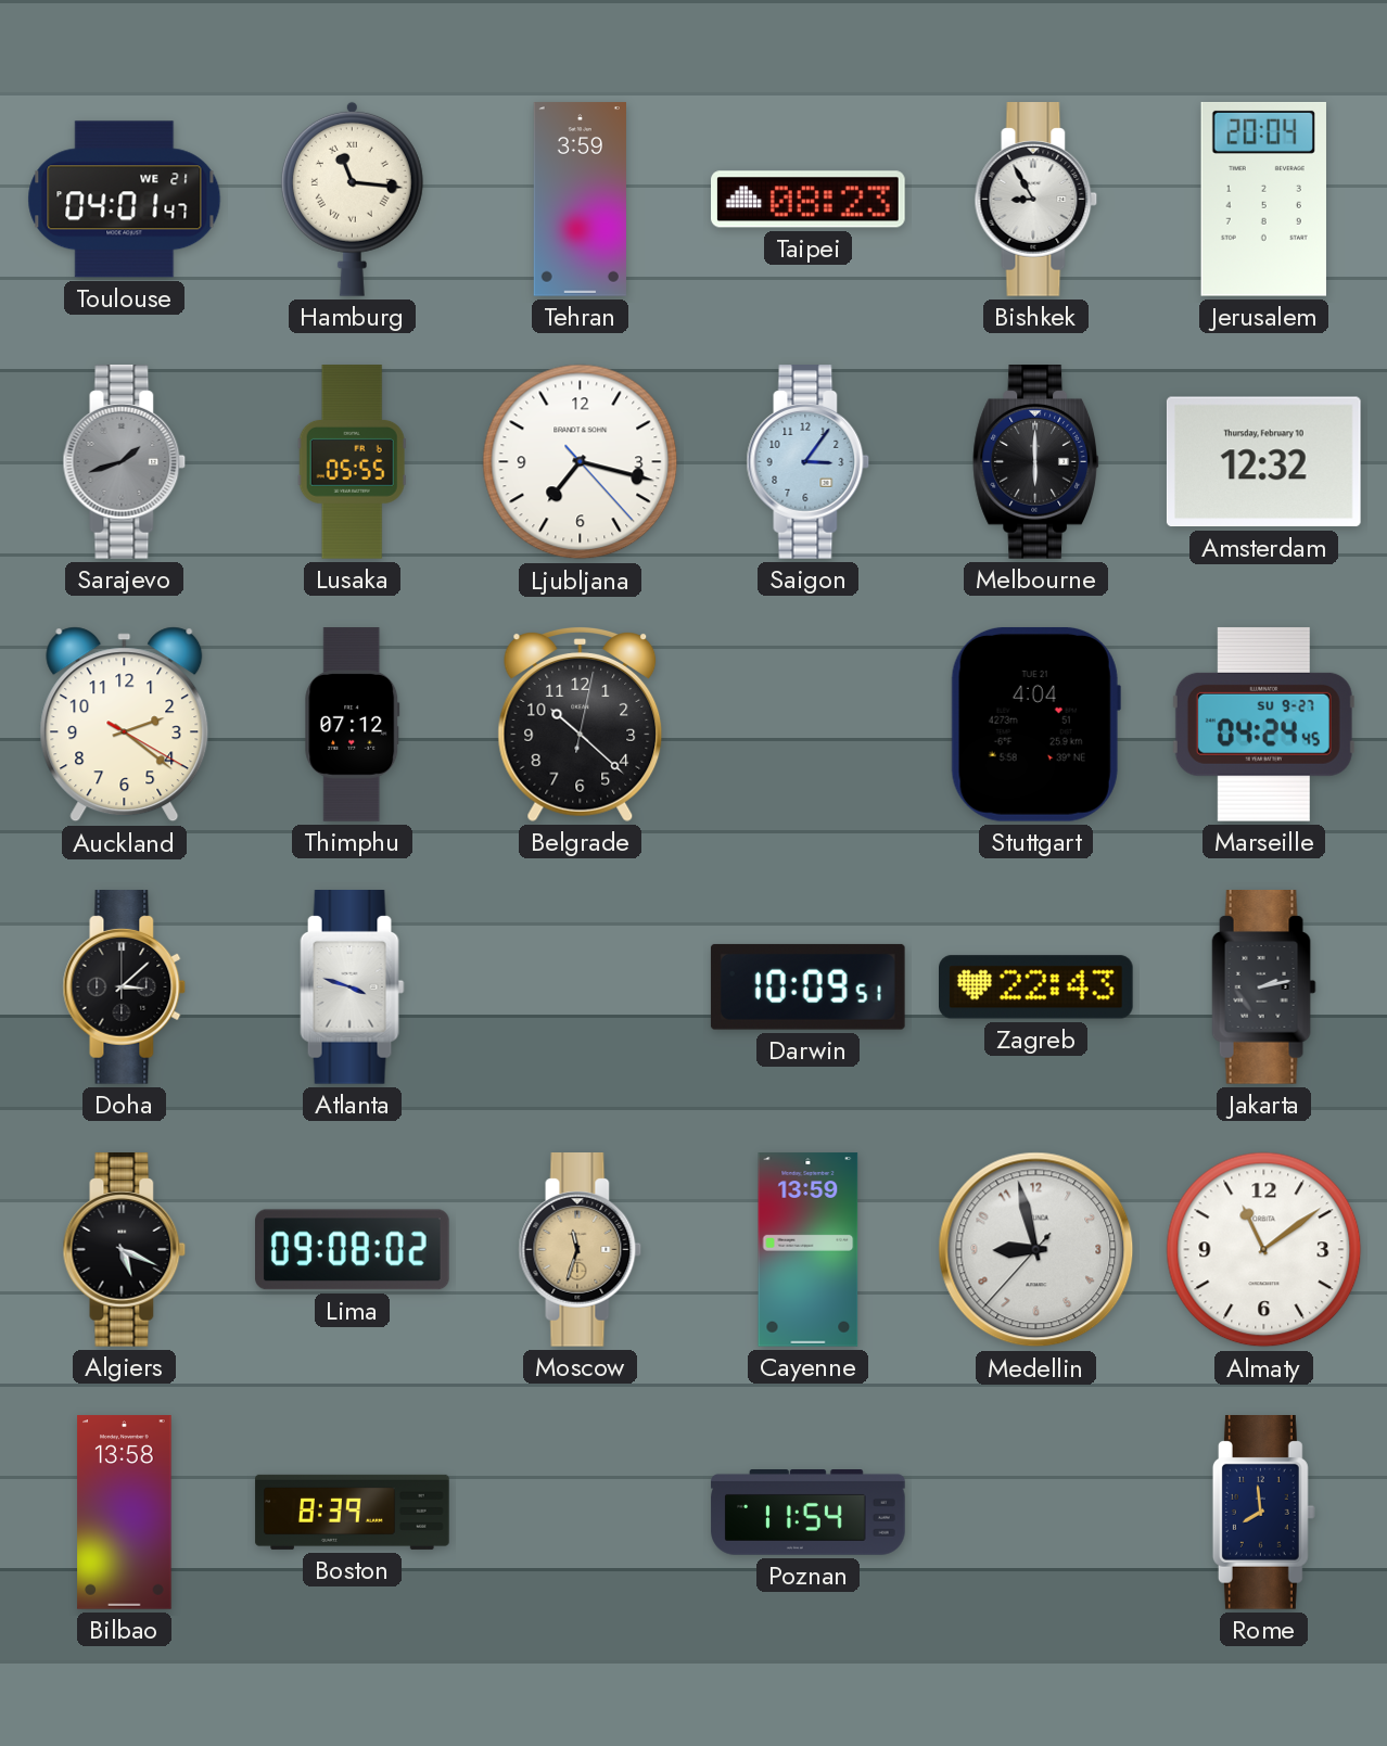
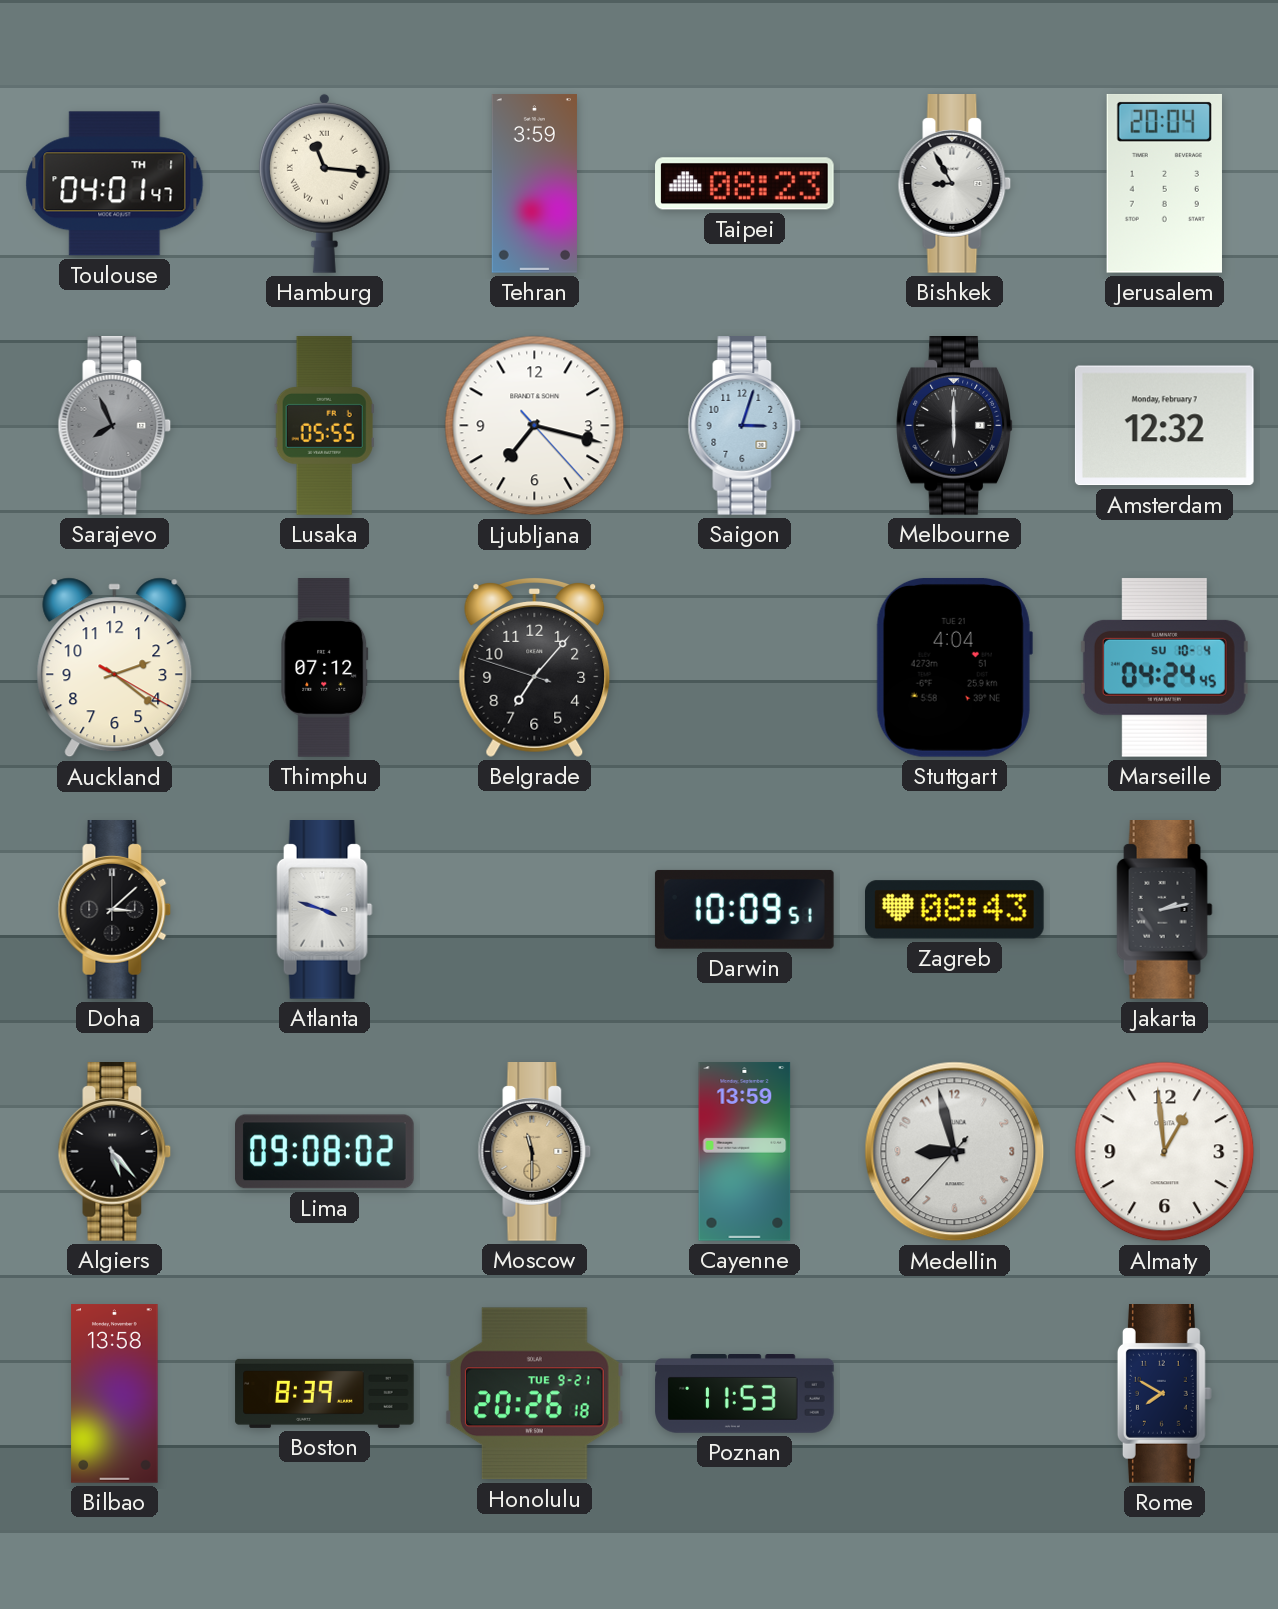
Toulouse date: WE 21 -> TH 1 (115, 184)
Sarajevo: 1:42 -> 7:56 (115, 426)
Saigon: 3:06 -> 3:03 (745, 426)
Amsterdam date: Thursday, February 10 -> Monday, February 7 (1164, 426)
Belgrade: 10:22 -> 7:06 (535, 668)
Marseille date: SU 9-27 -> SU 10-4 (1164, 667)
Zagreb: 22:43 -> 08:43 (955, 910)
Algiers: 5:19 -> 5:23 (115, 1152)
Moscow: 11:33 -> 11:30 (535, 1152)
Almaty: 11:09 -> 12:59 (1165, 1152)
Honolulu: none -> 20:26 (534, 1394)
Poznan: 11:54 -> 11:53 (745, 1394)
Rome: 7:59 -> 7:50 (1164, 1394)
